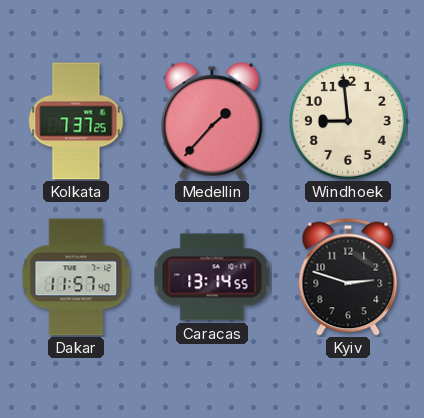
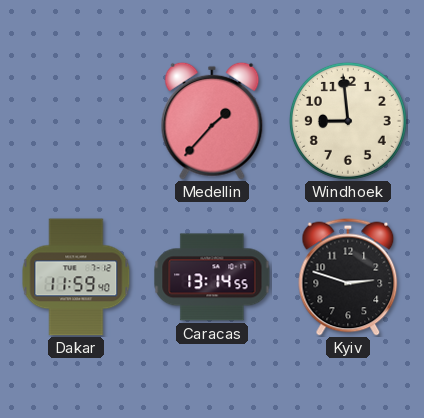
Kolkata: 7:37 -> none (76, 121)
Dakar: 11:57 -> 11:59 (76, 277)
